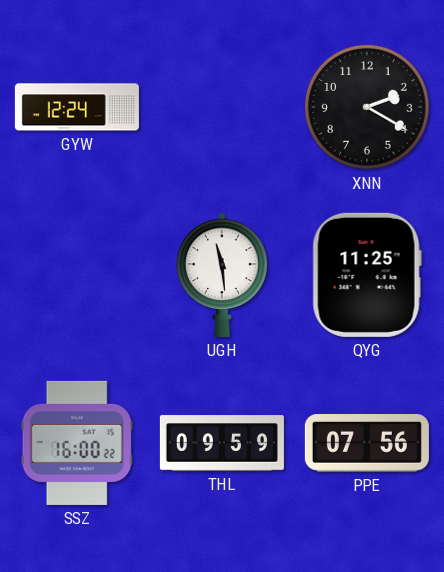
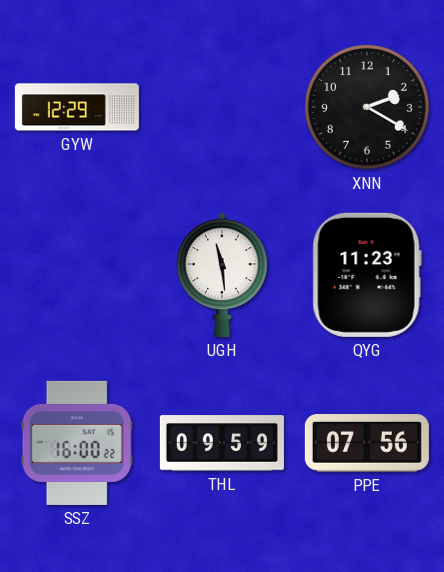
GYW: 12:24 -> 12:29 (77, 107)
QYG: 11:25 -> 11:23 (367, 275)
